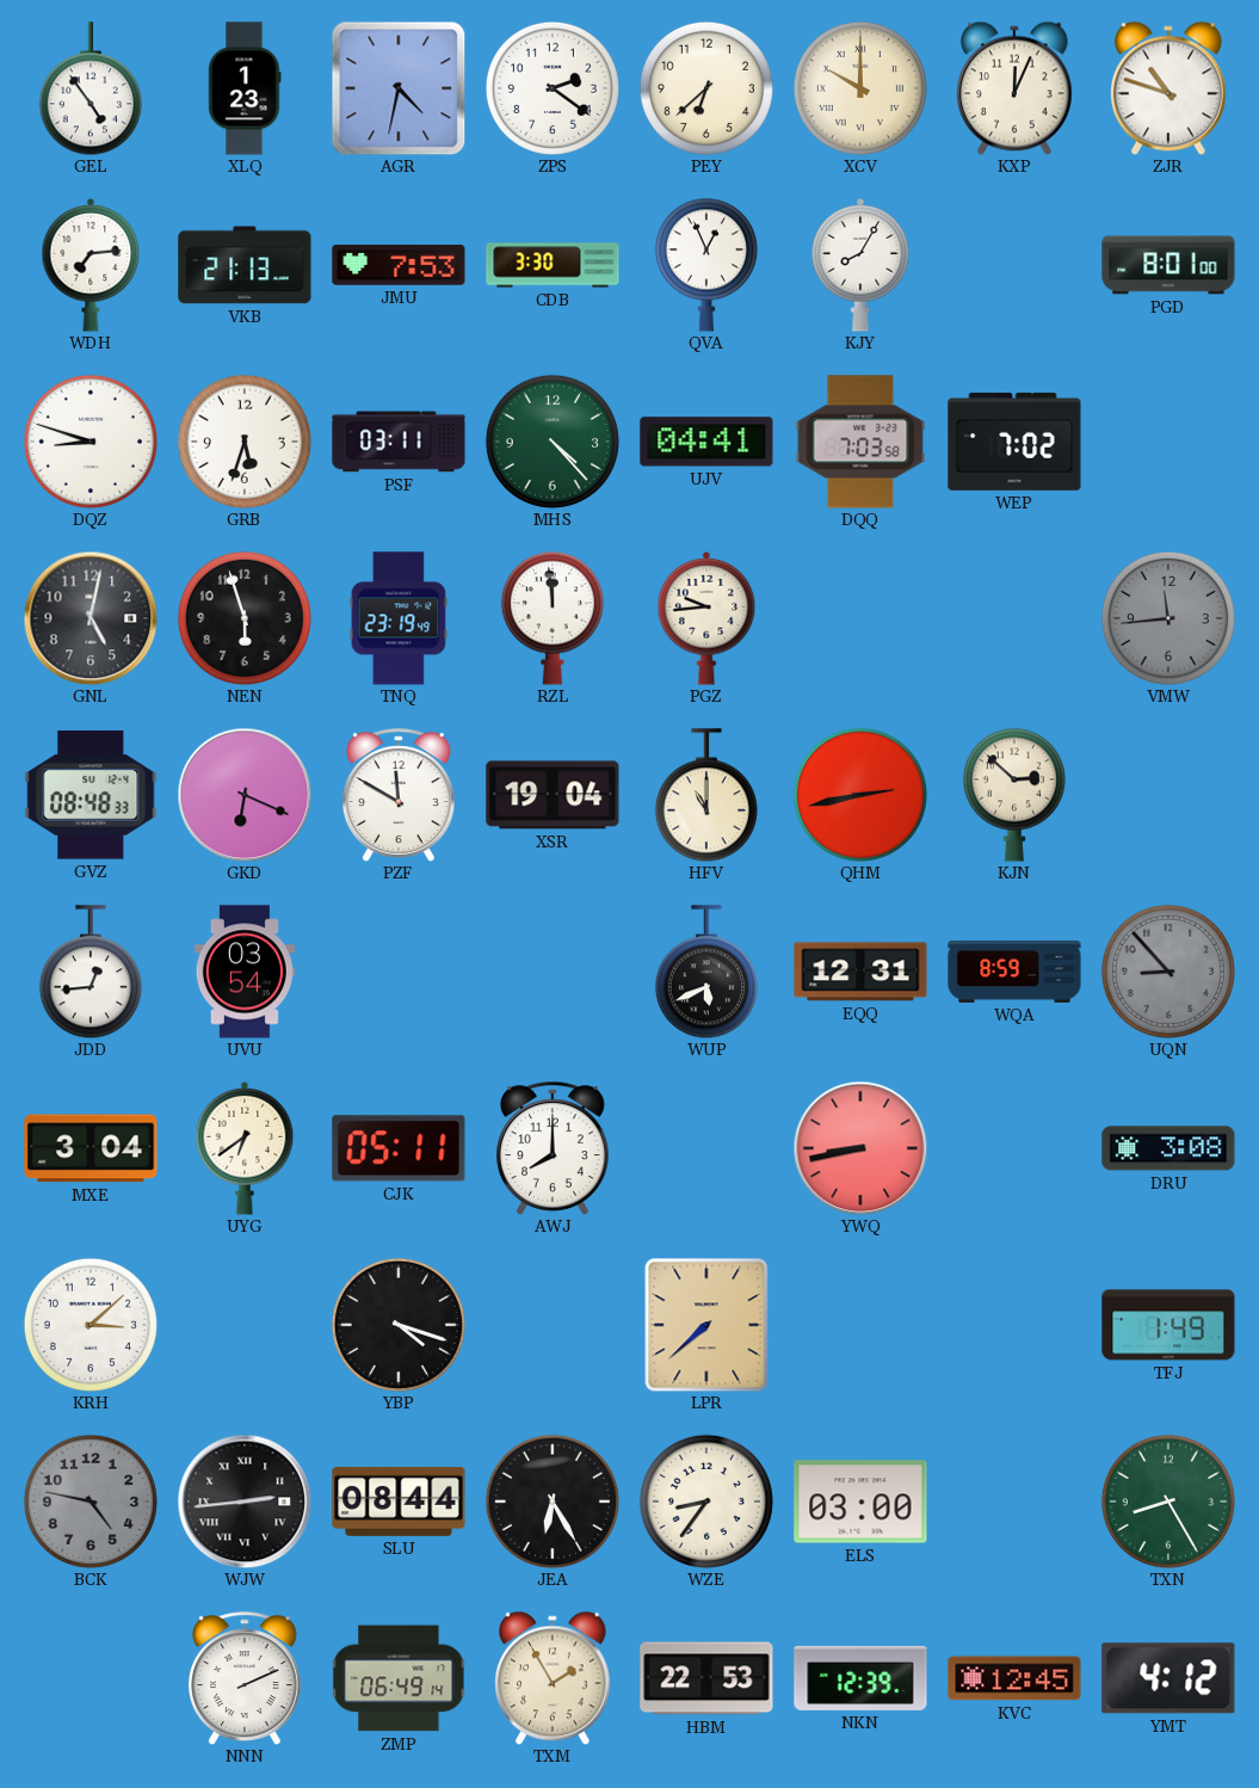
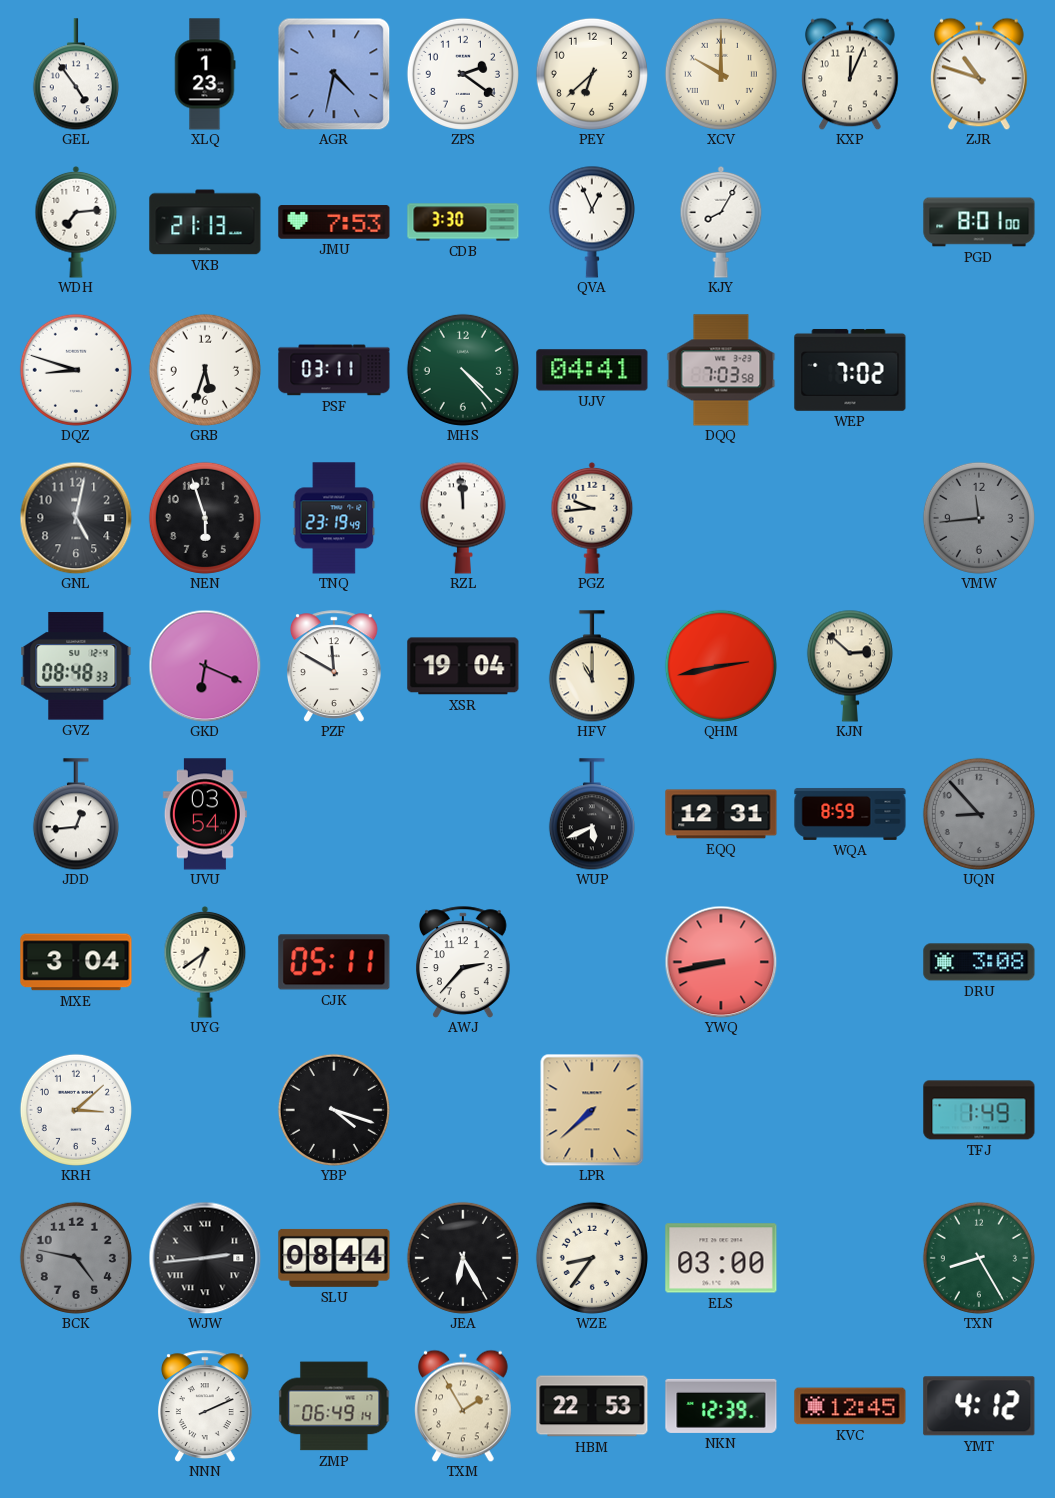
AWJ: 8:00 -> 2:37 (464, 962)
